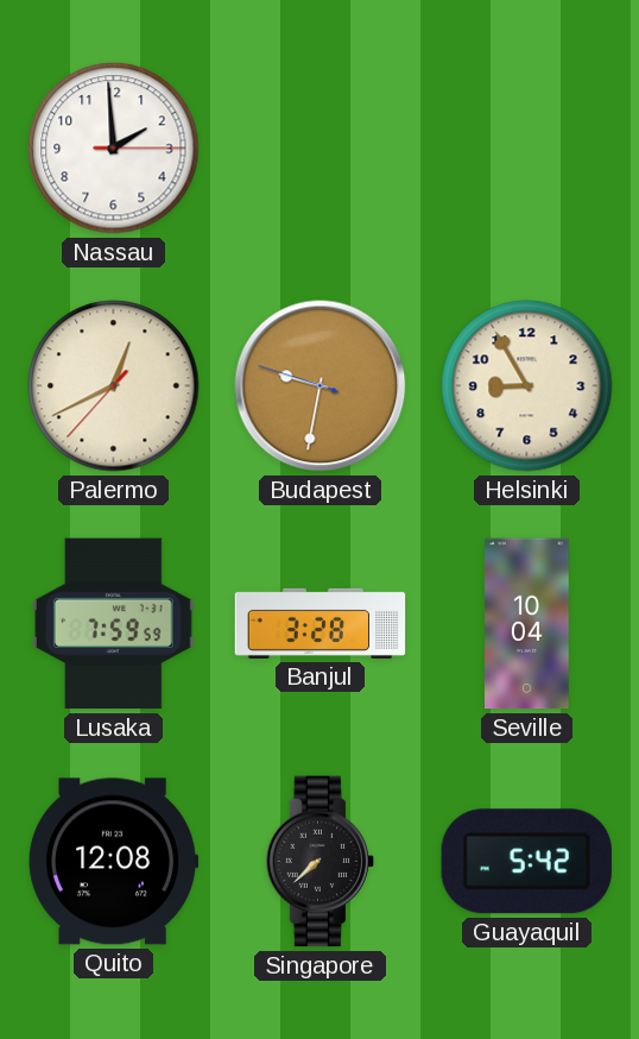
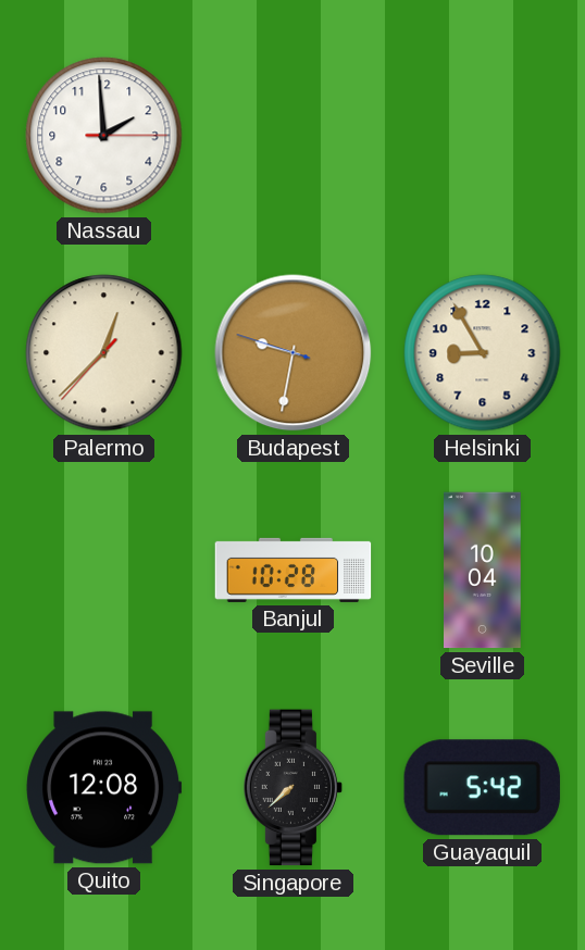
Palermo: 12:40 -> 12:37 (104, 353)
Lusaka: 7:59 -> none (113, 624)
Banjul: 3:28 -> 10:28 (294, 570)
